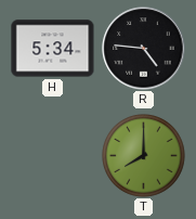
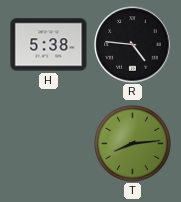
H: 5:34 -> 5:38 (49, 45)
T: 8:00 -> 8:14 (133, 144)
